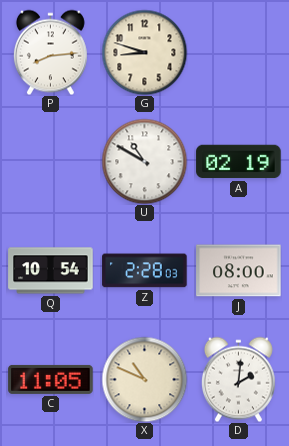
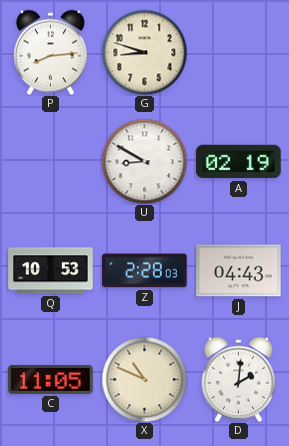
U: 10:50 -> 8:50 (144, 161)
Q: 10:54 -> 10:53 (51, 271)
J: 08:00 -> 04:43 (239, 271)
